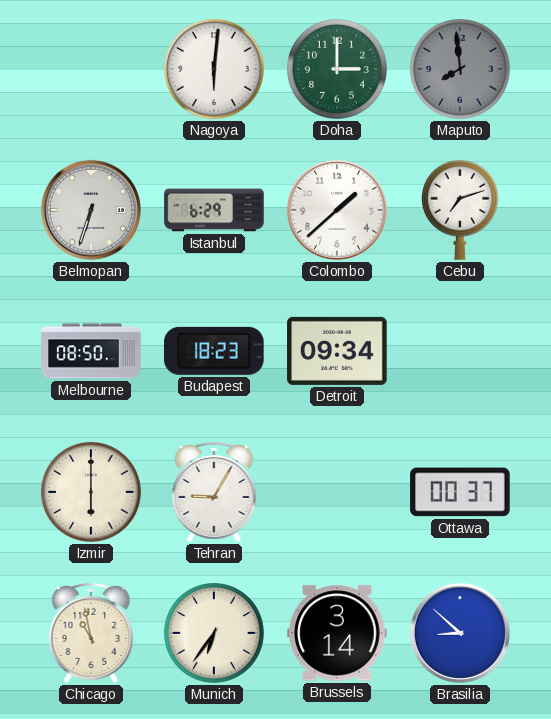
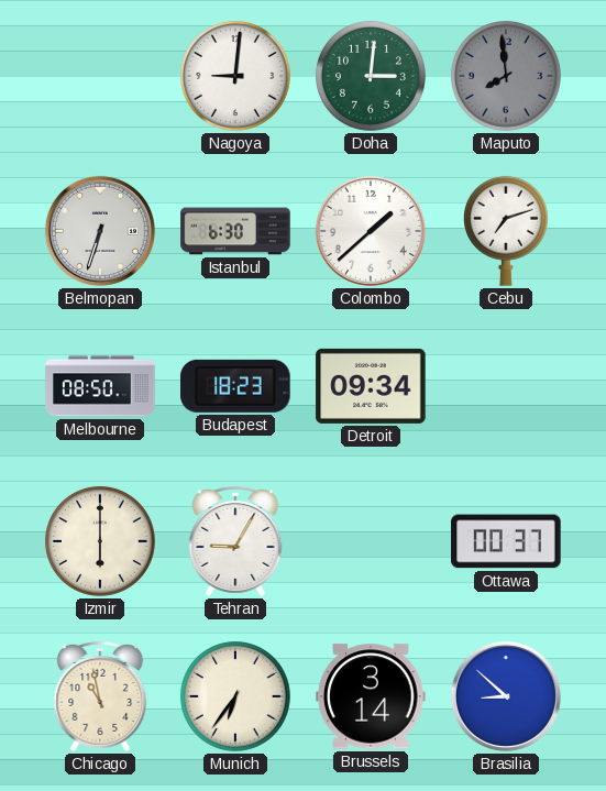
Nagoya: 6:01 -> 9:01 (235, 76)
Doha: 3:00 -> 3:01 (371, 76)
Istanbul: 6:29 -> 6:30 (235, 231)
